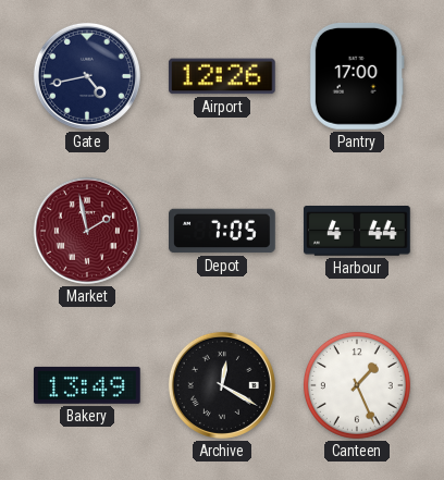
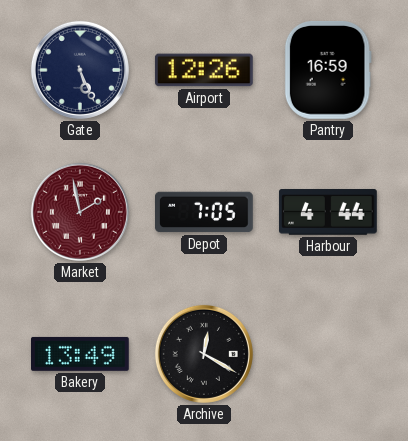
Gate: 4:43 -> 5:26 (80, 70)
Pantry: 17:00 -> 16:59 (328, 70)
Canteen: 1:26 -> none (357, 385)
